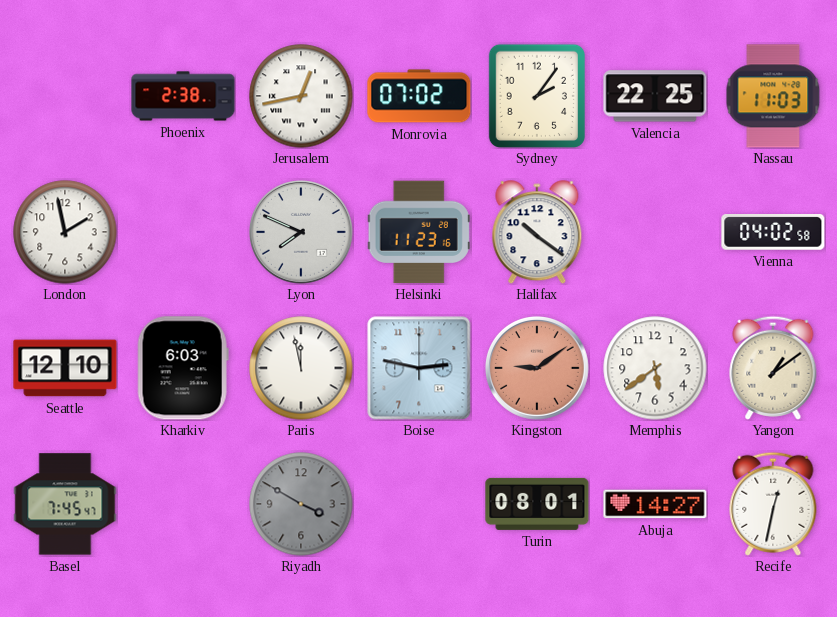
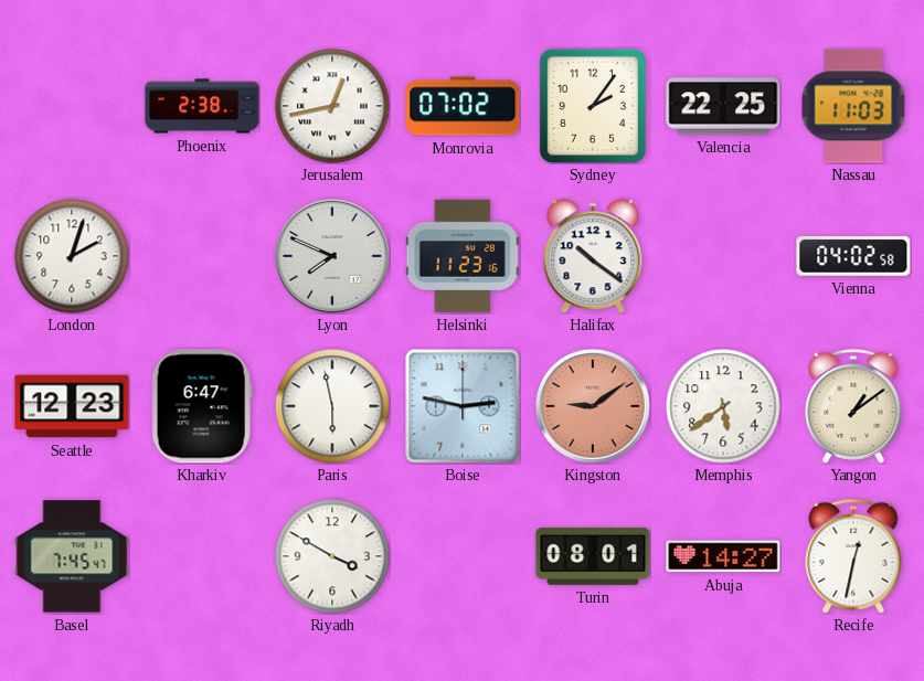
London: 1:58 -> 2:03 (72, 256)
Seattle: 12:10 -> 12:23 (72, 406)
Kharkiv: 6:03 -> 6:47 (202, 406)
Paris: 11:58 -> 5:58 (332, 406)
Riyadh dial: grey -> white (332, 556)
